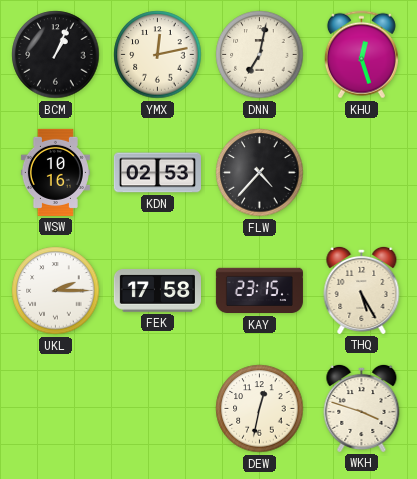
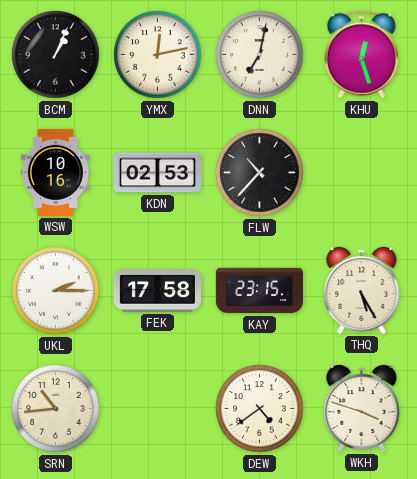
FLW: 4:37 -> 10:37 (260, 173)
SRN: none -> 10:44 (56, 409)
DEW: 12:32 -> 4:39 (260, 409)
